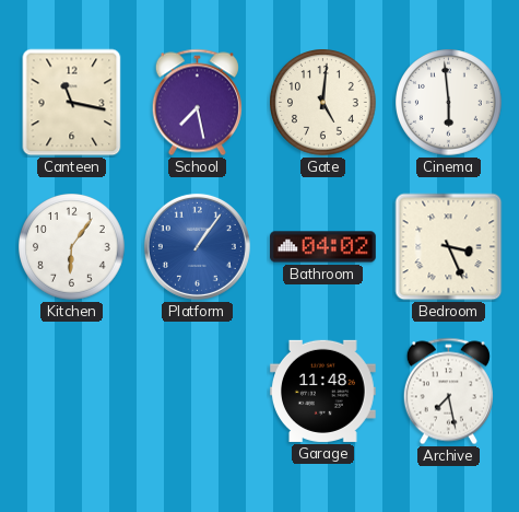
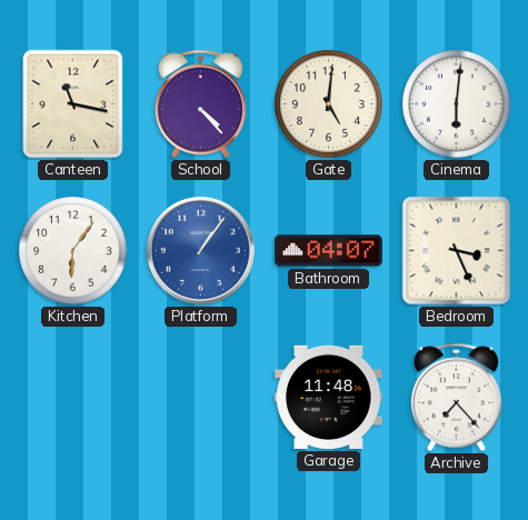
School: 7:28 -> 4:23 (200, 104)
Cinema: 5:59 -> 6:01 (457, 104)
Bathroom: 04:02 -> 04:07 (329, 251)
Archive: 7:28 -> 7:23 (456, 398)
